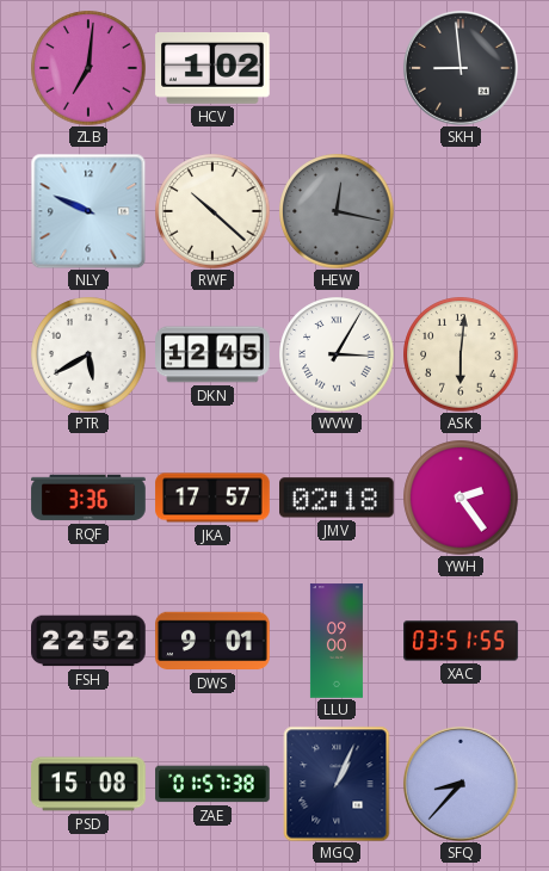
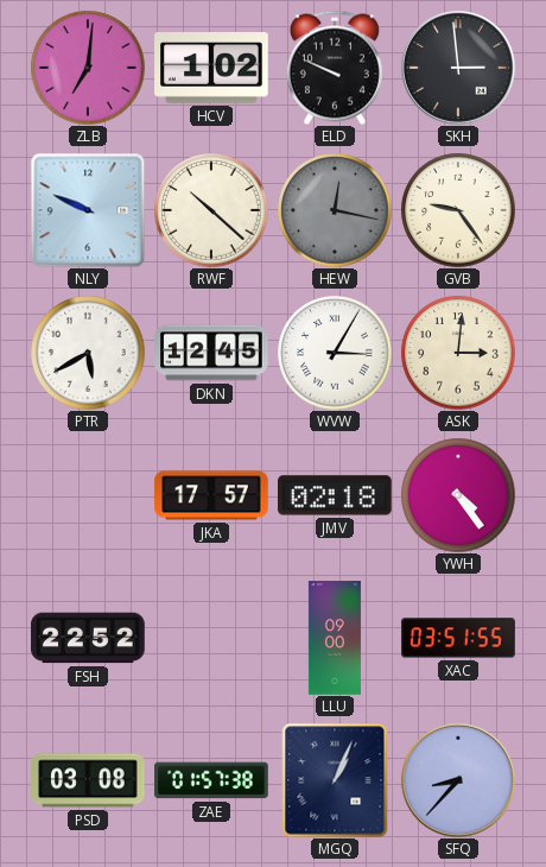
ELD: none -> 9:49 (335, 68)
SKH: 8:59 -> 2:59 (458, 68)
GVB: none -> 9:24 (458, 210)
ASK: 6:01 -> 3:01 (458, 353)
RQF: 3:36 -> none (88, 498)
YWH: 2:24 -> 4:24 (458, 495)
DWS: 9:01 -> none (212, 641)
PSD: 15:08 -> 03:08 (88, 780)
